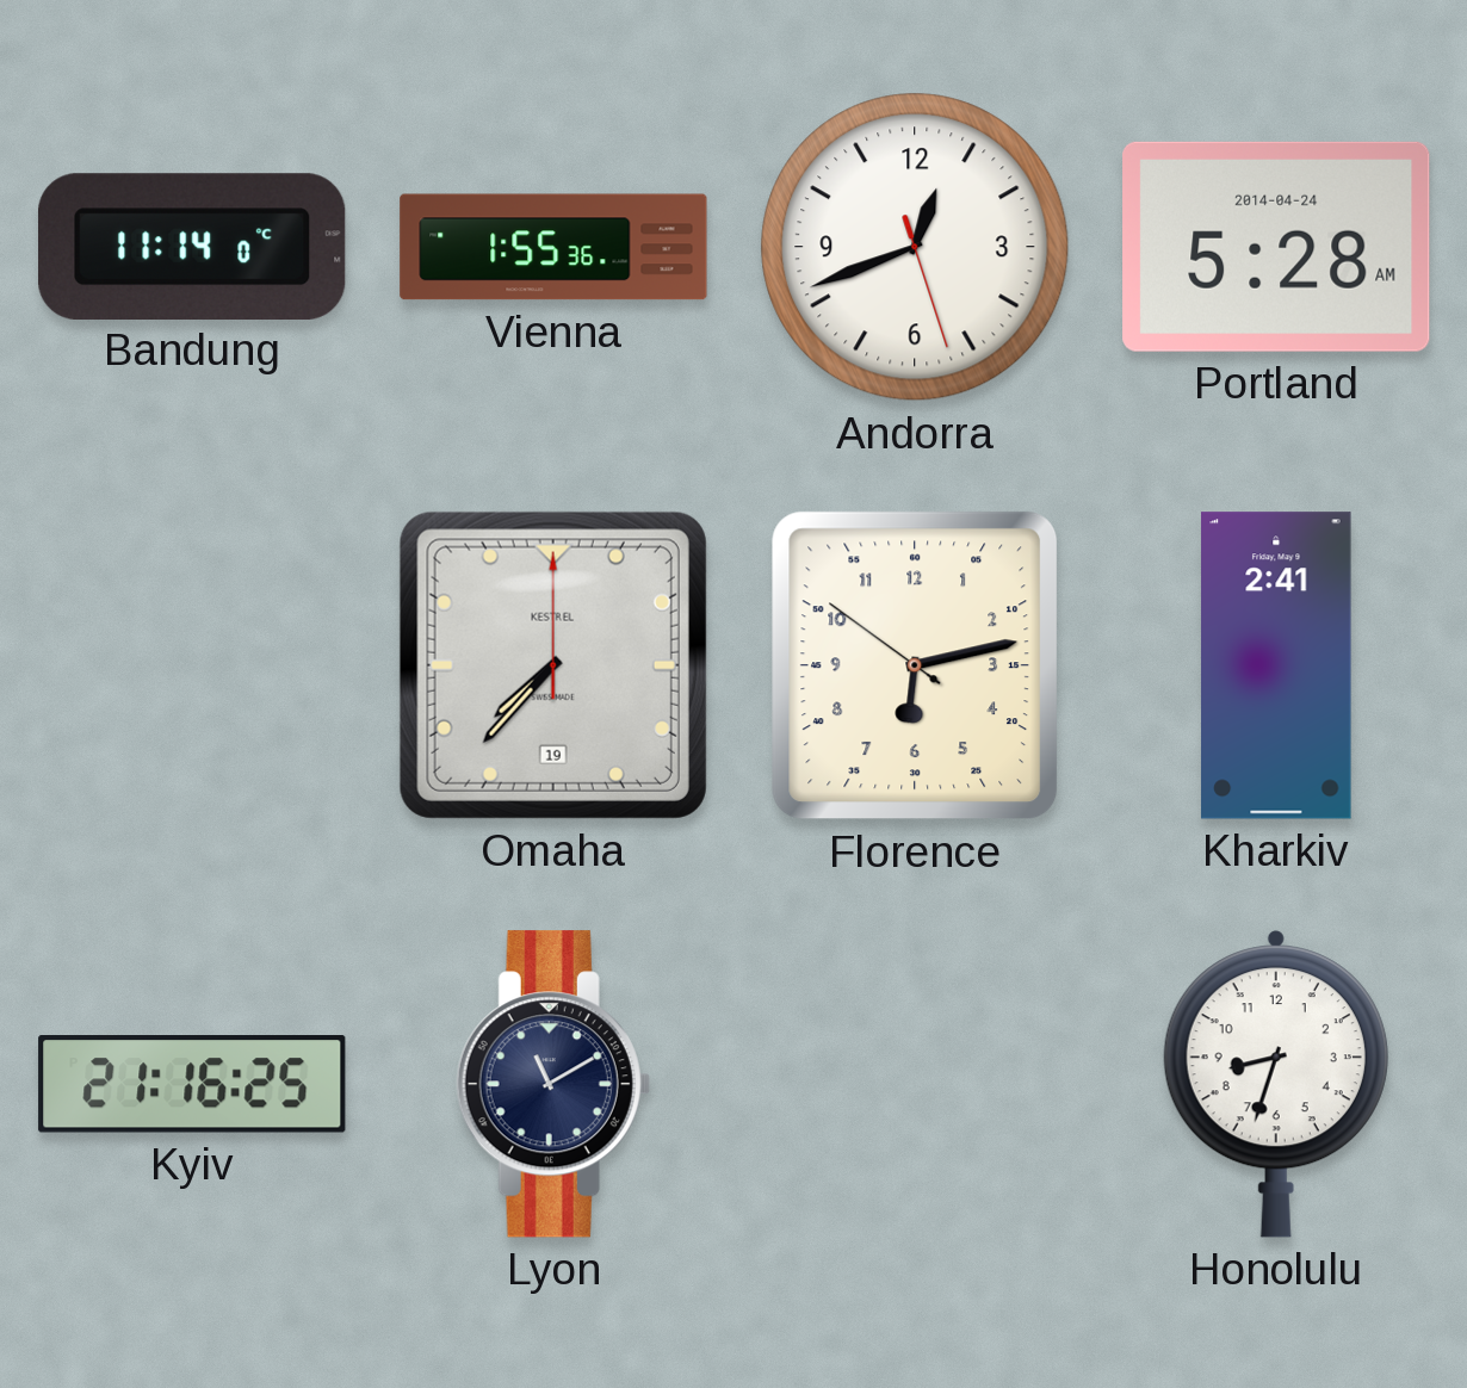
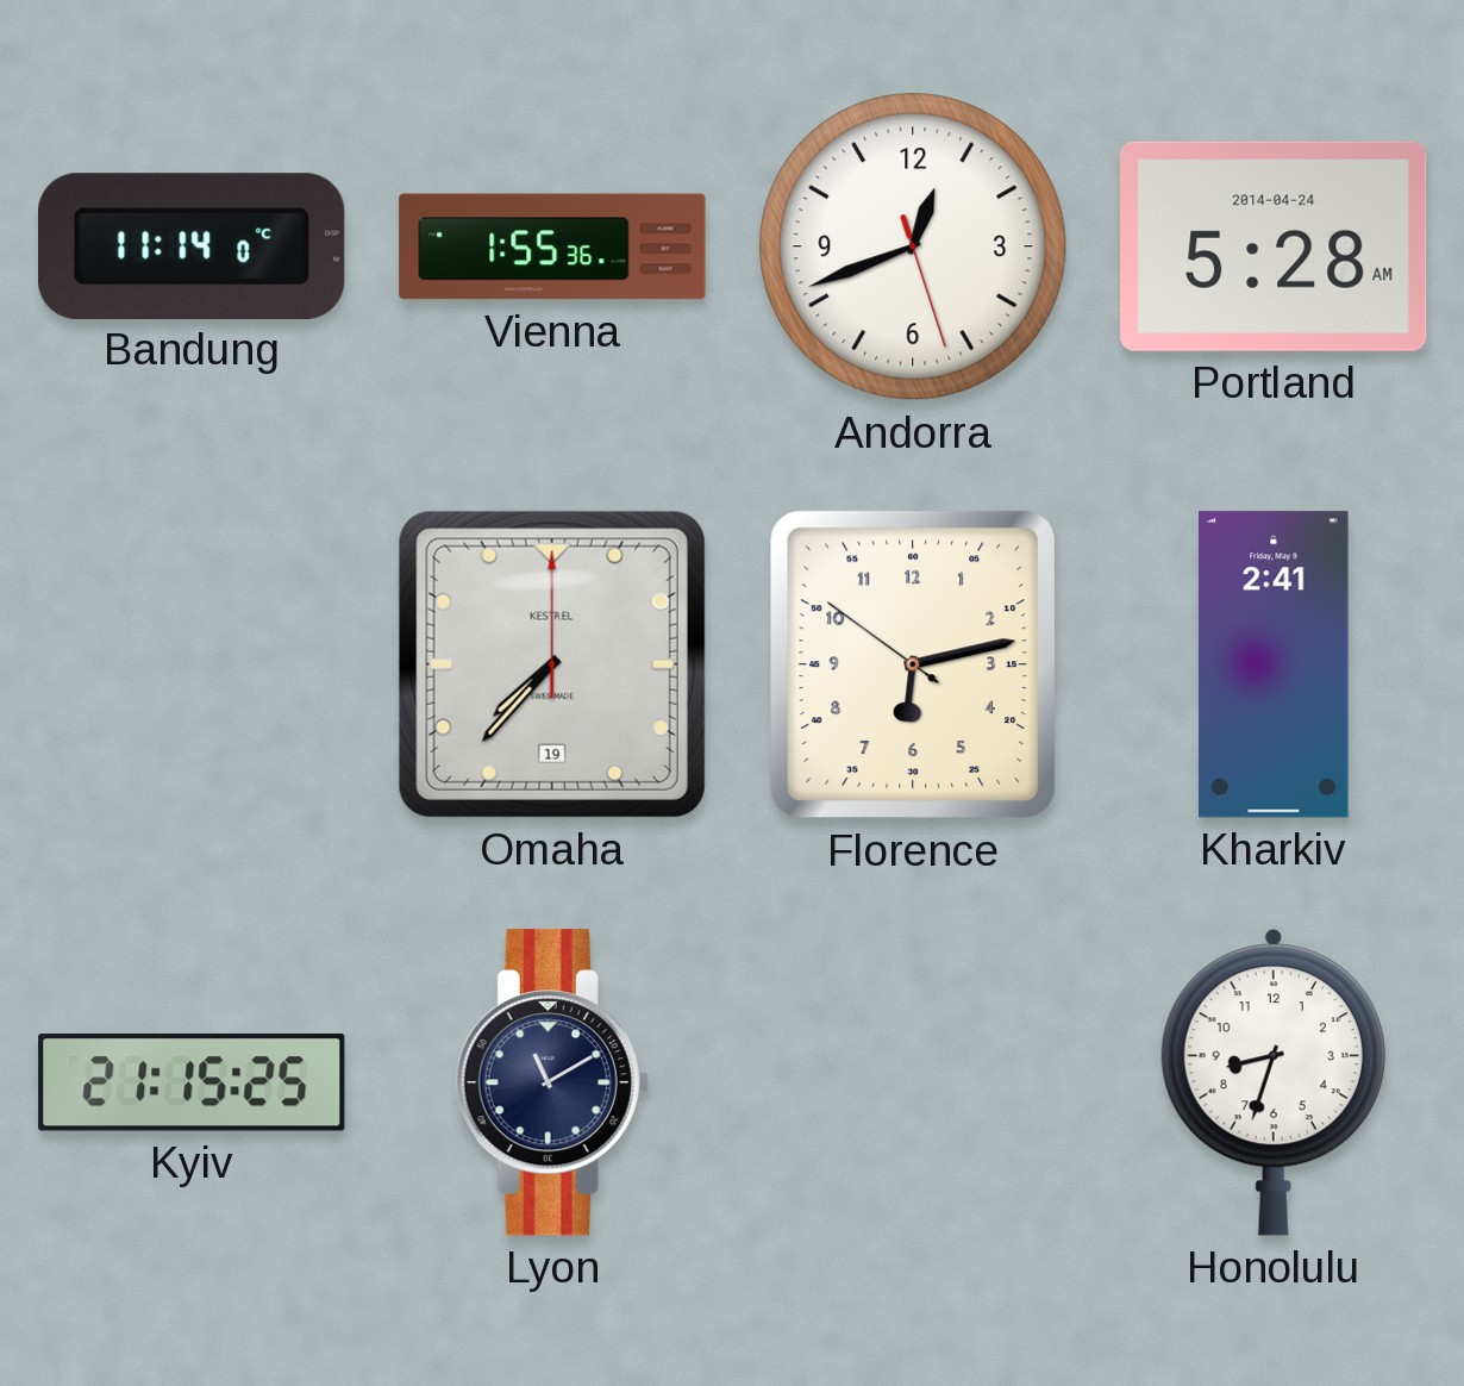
Kyiv: 21:16 -> 21:15 (192, 1084)
